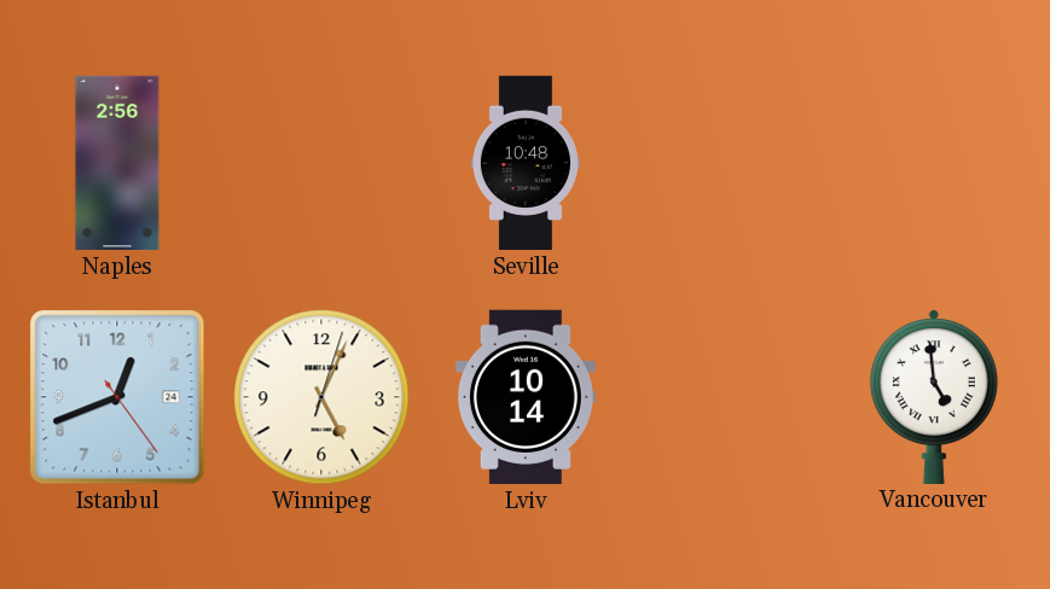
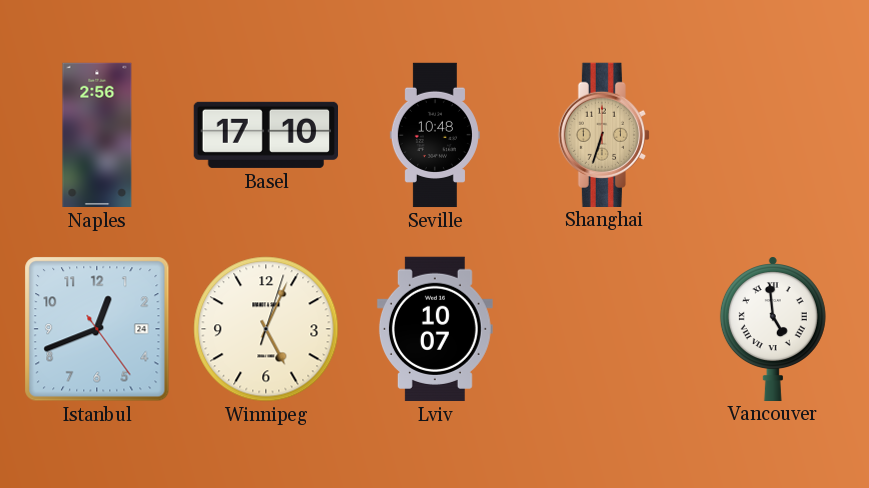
Basel: none -> 17:10 (265, 135)
Shanghai: none -> 6:33 (604, 134)
Lviv: 10:14 -> 10:07 (435, 329)
